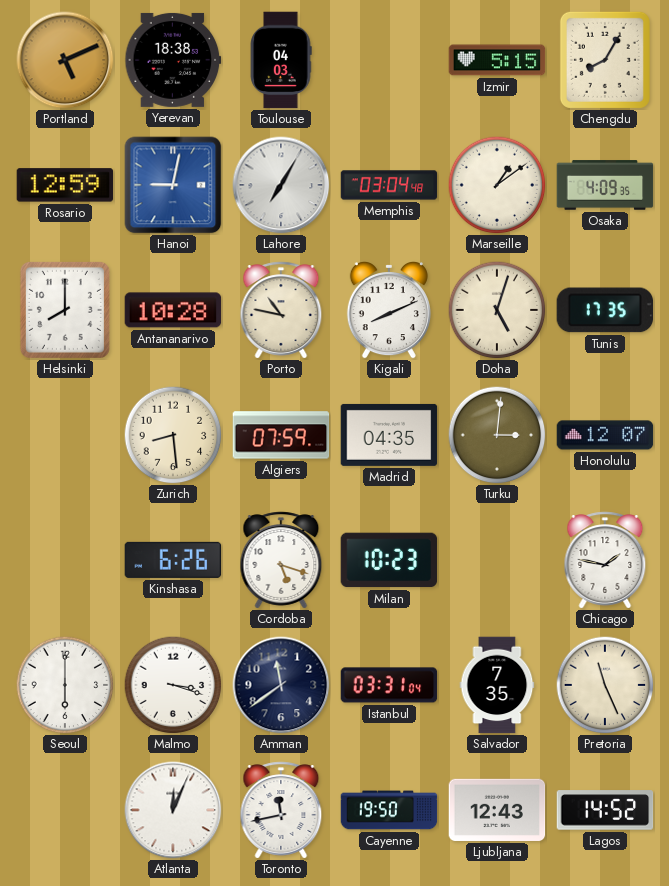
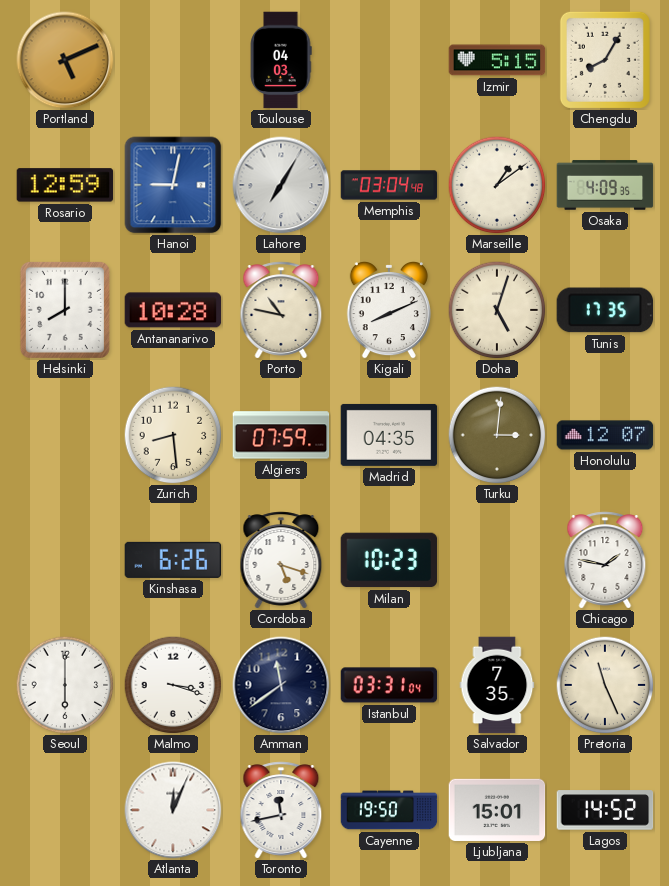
Yerevan: 18:38 -> none (173, 60)
Ljubljana: 12:43 -> 15:01 (497, 810)
